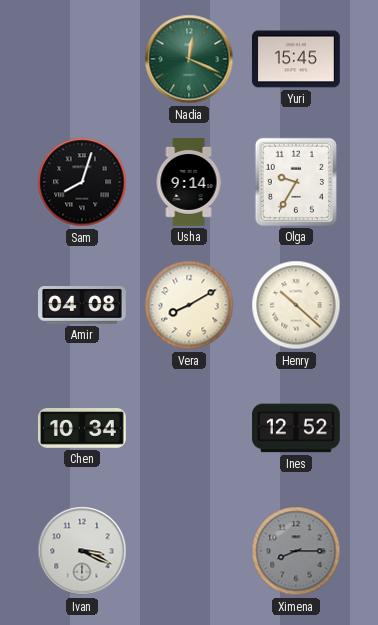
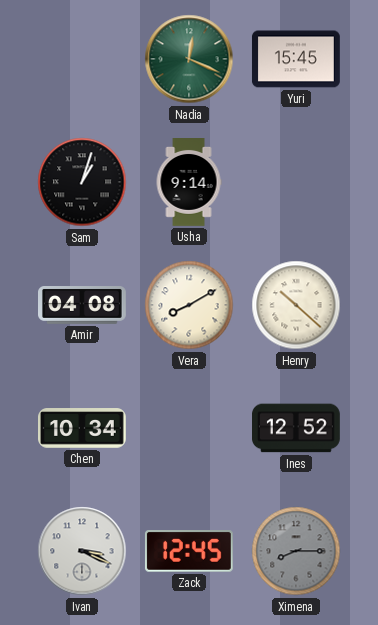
Sam: 8:03 -> 1:03 (82, 182)
Olga: 9:35 -> none (296, 182)
Zack: none -> 12:45 (189, 552)
